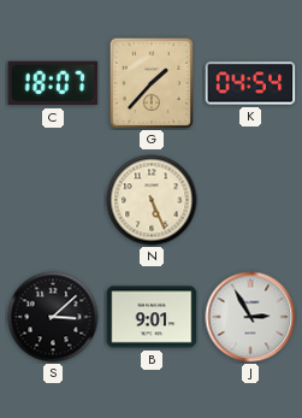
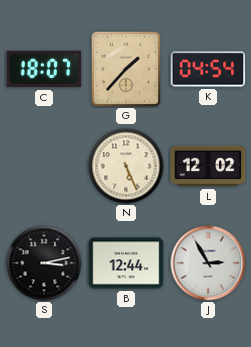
L: none -> 12:02 (208, 166)
S: 3:08 -> 3:13 (44, 263)
B: 9:01 -> 12:44 (126, 263)
